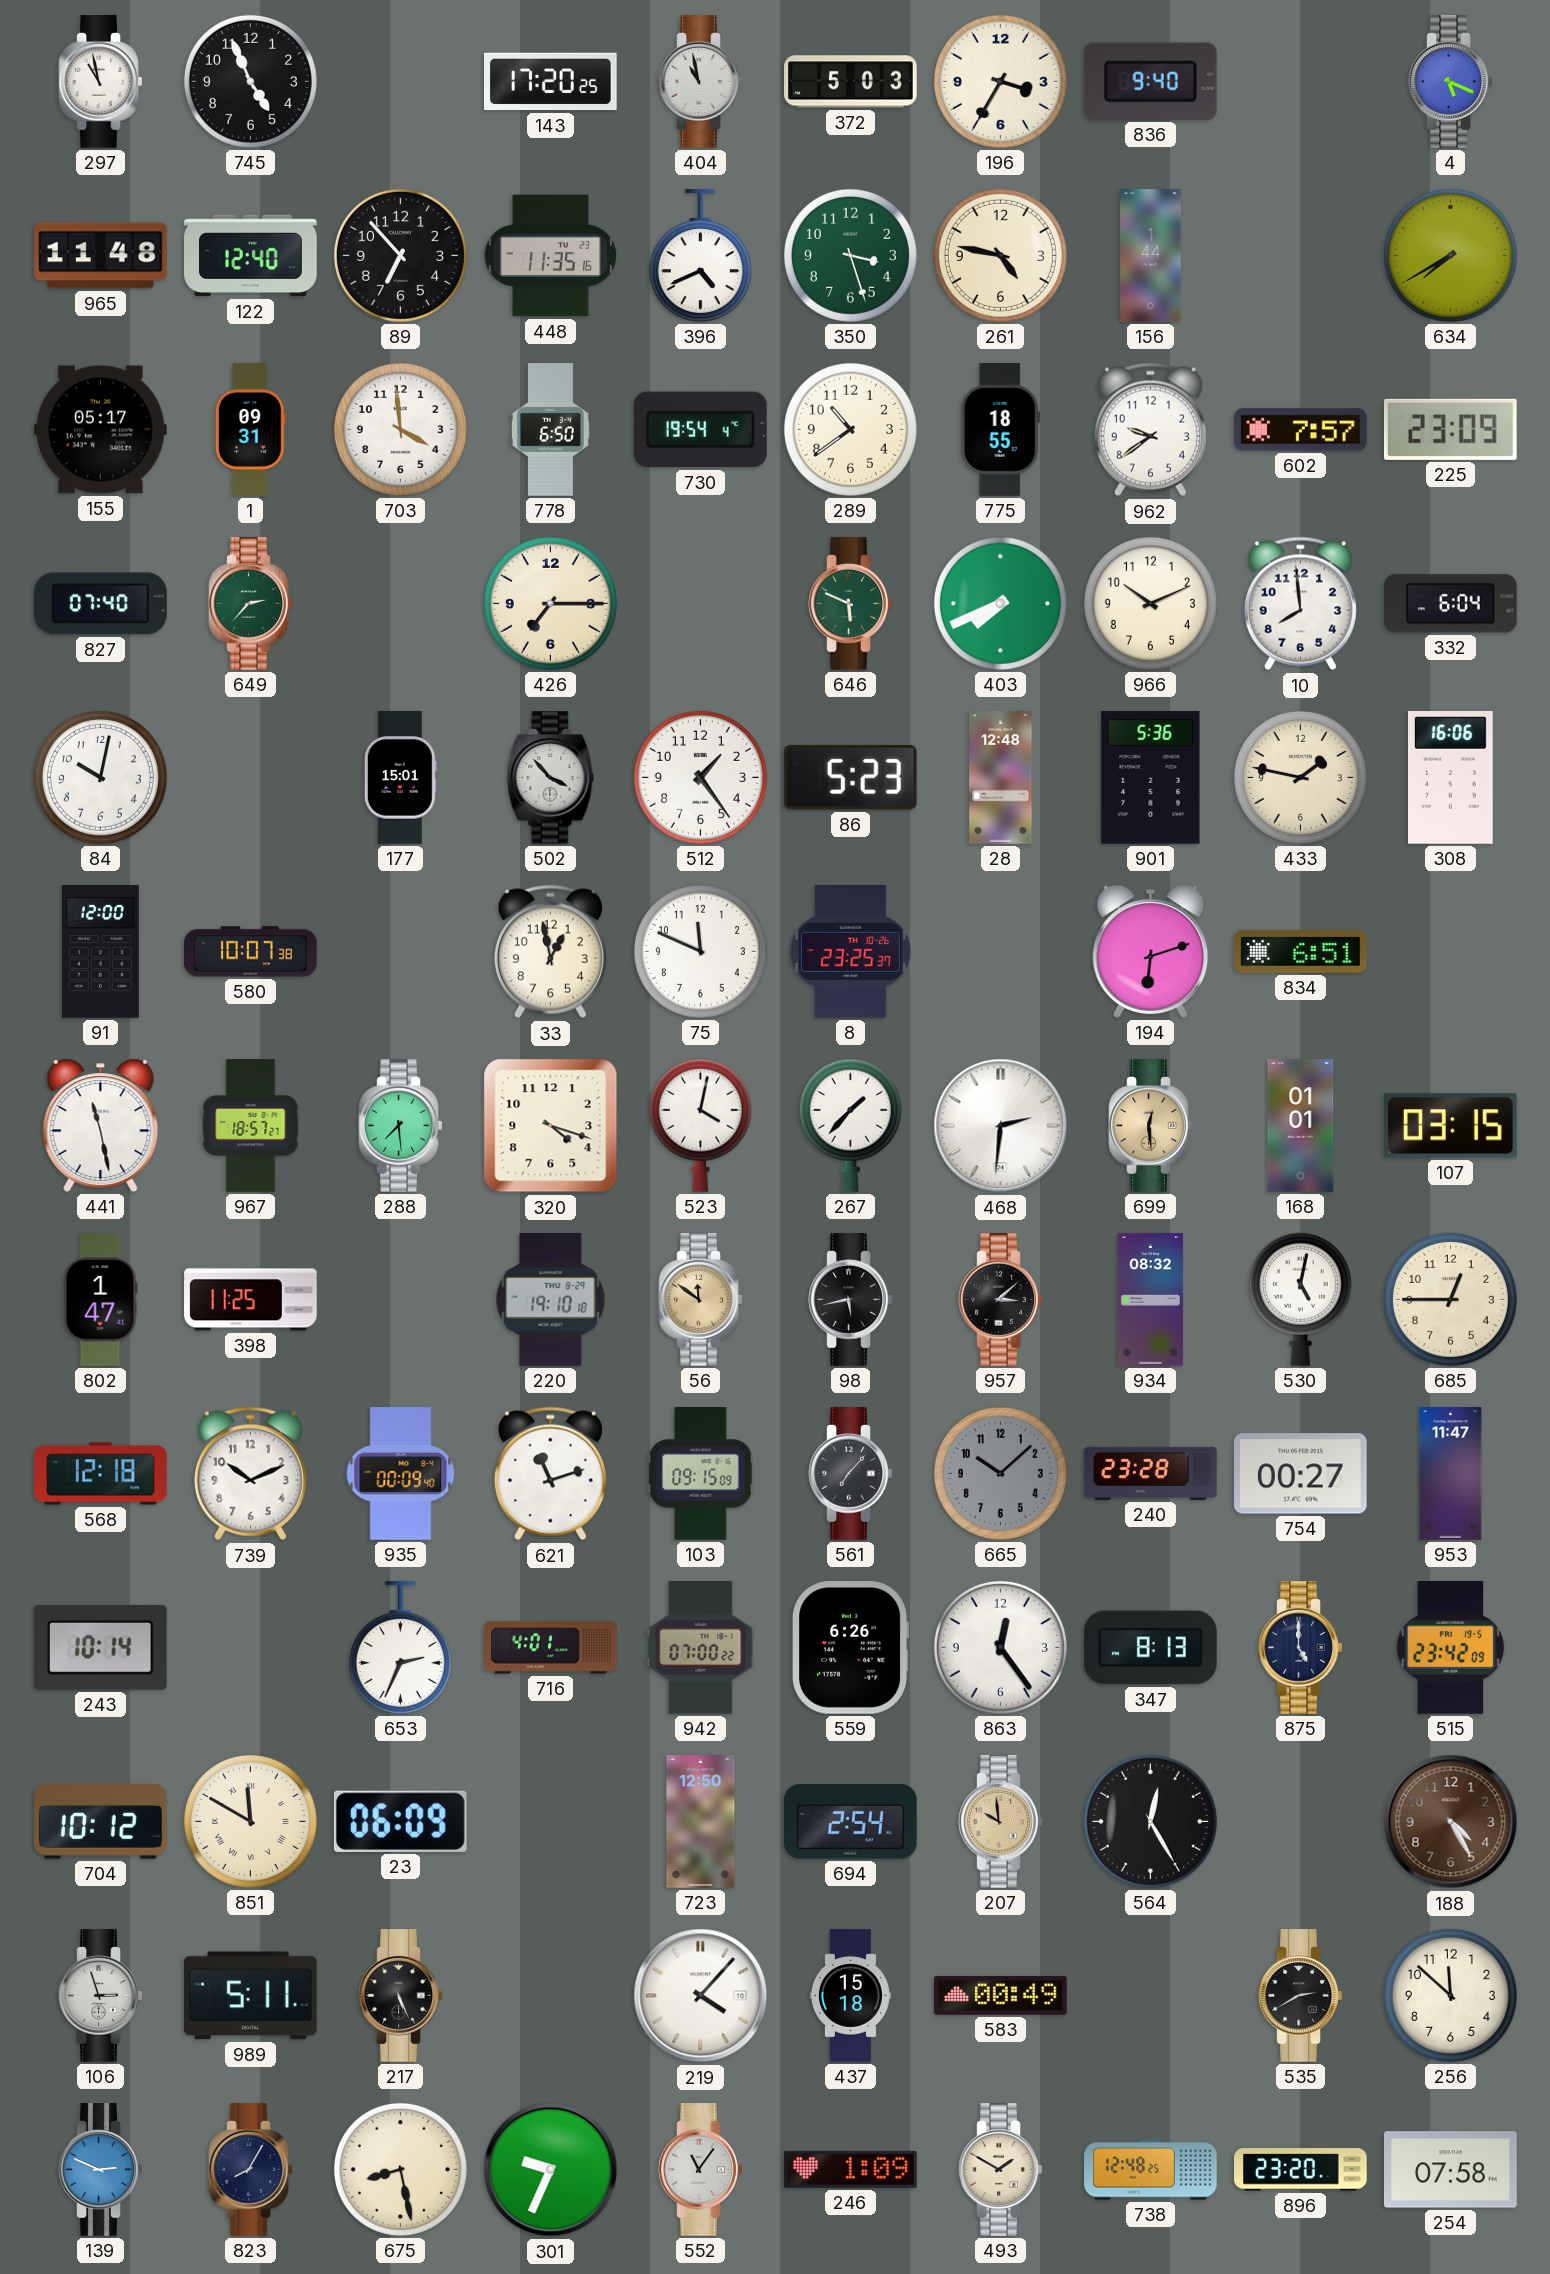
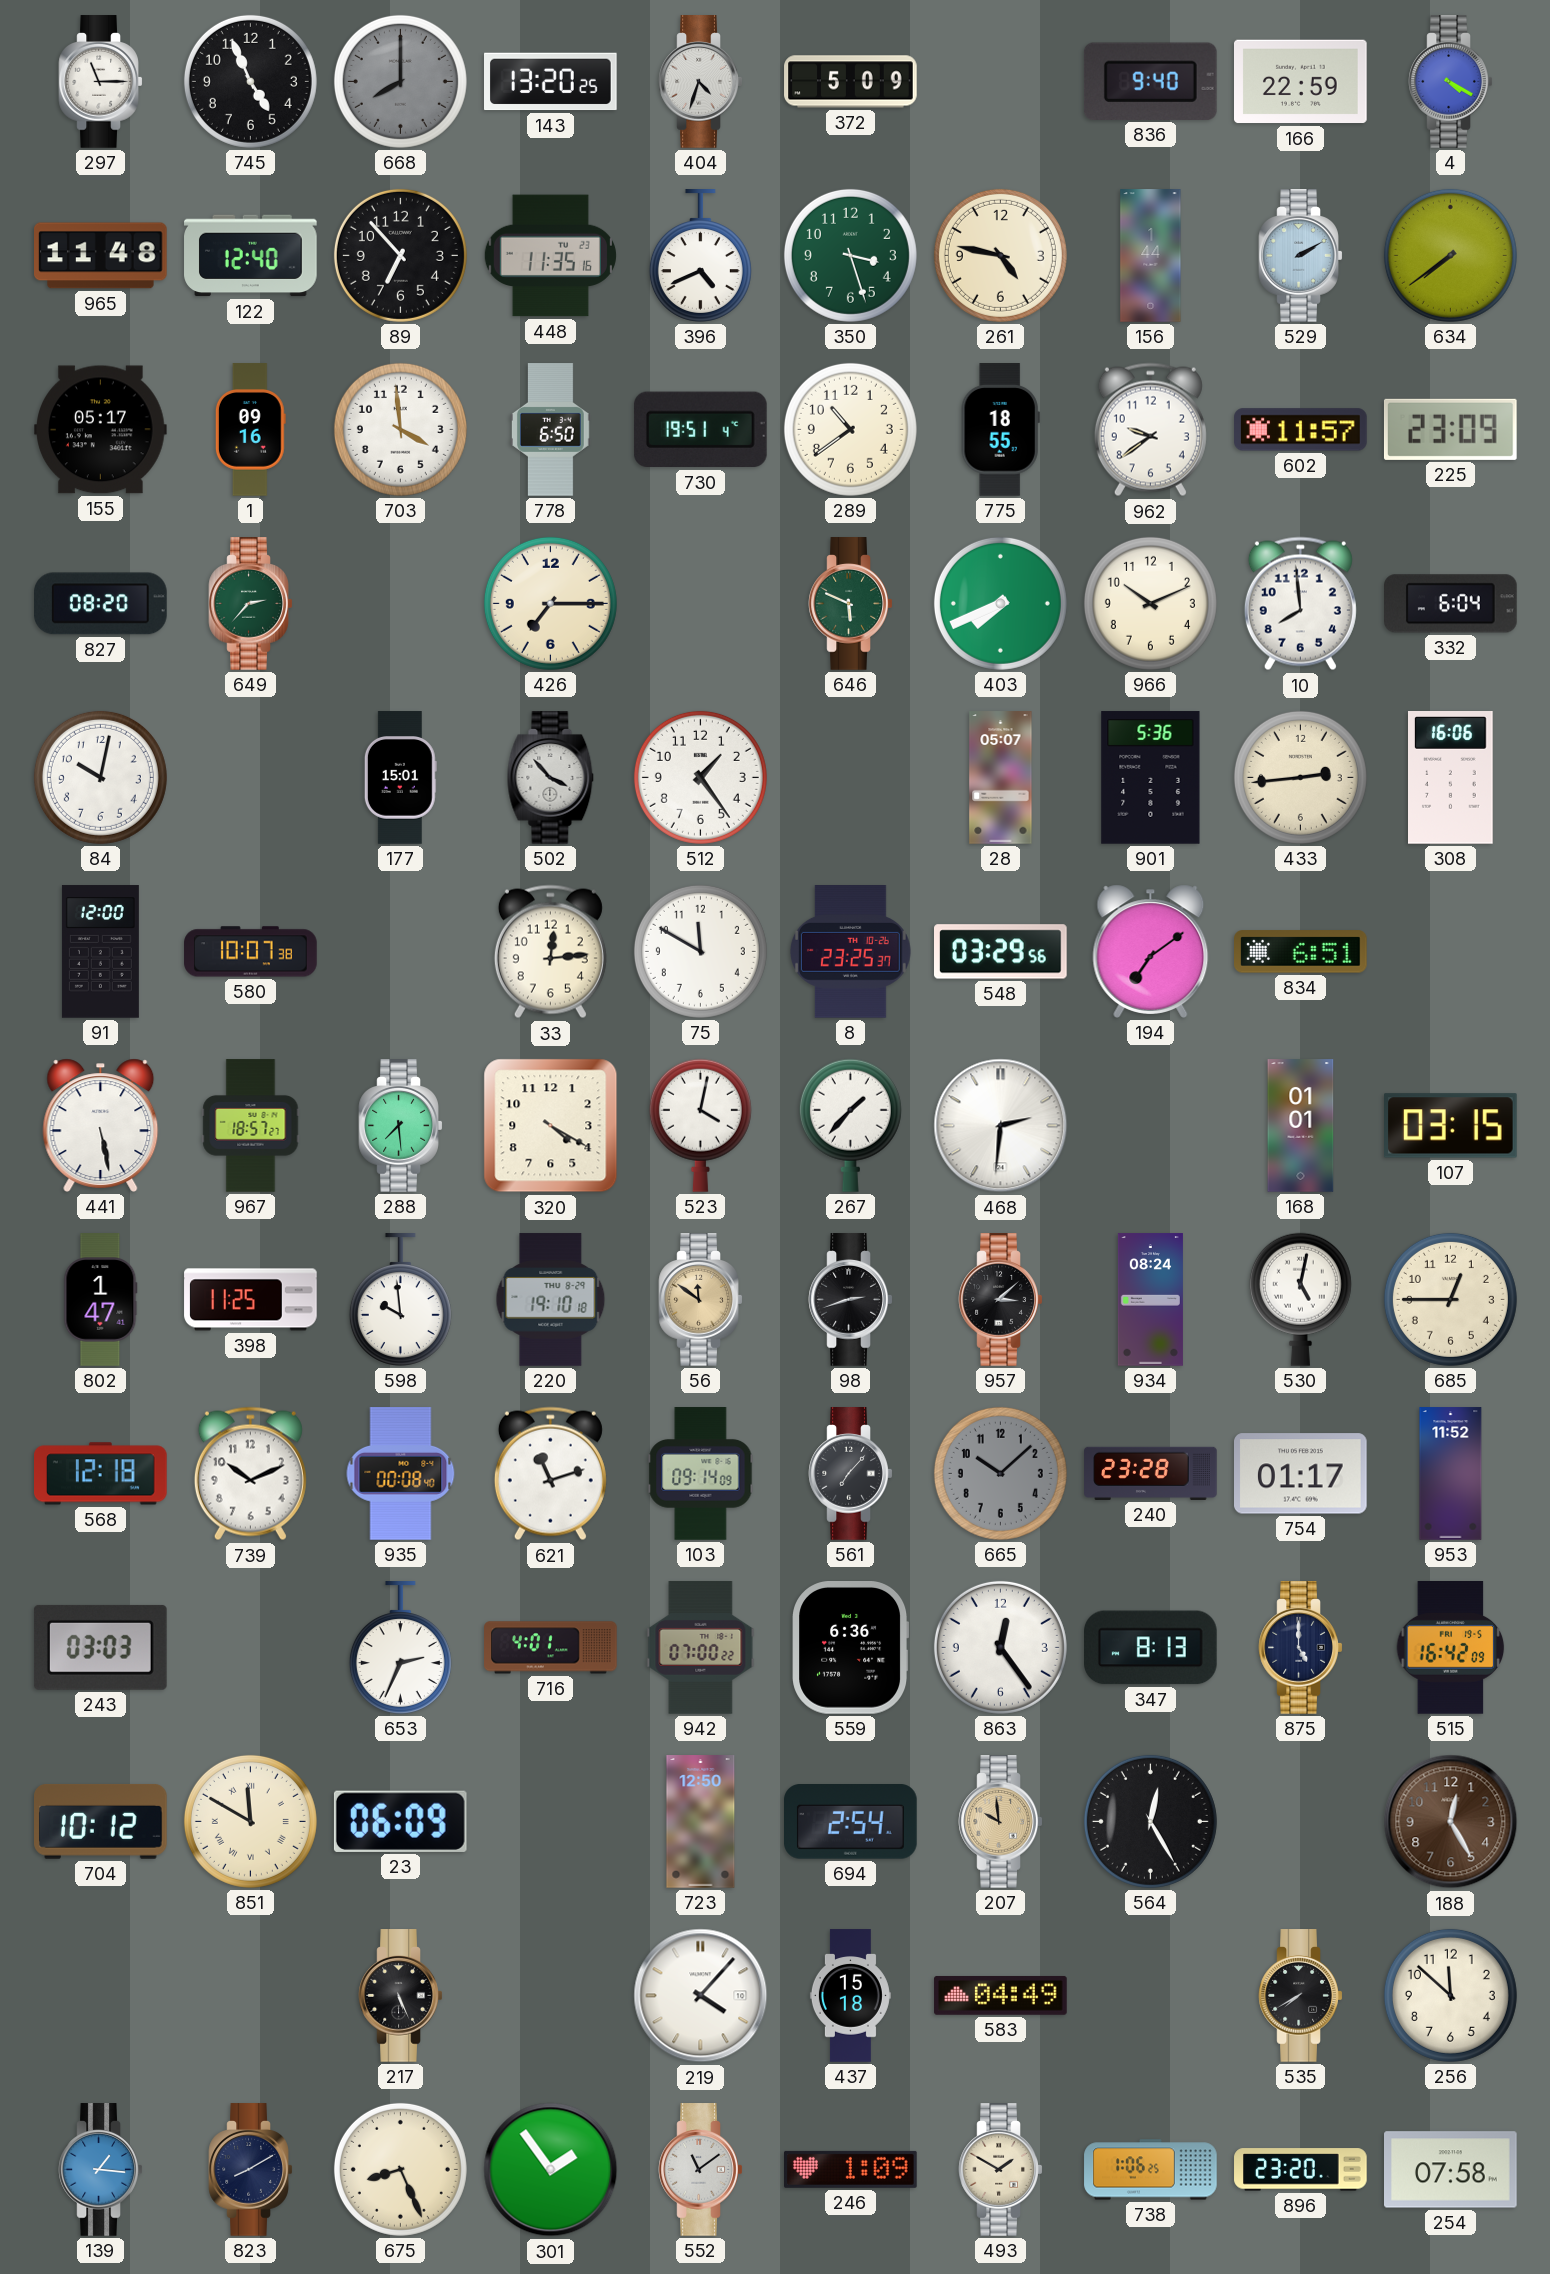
297: 10:58 -> 11:15 (101, 82)
668: none -> 8:00 (400, 81)
143: 17:20 -> 13:20 (551, 82)
404: 10:58 -> 4:33 (701, 82)
372: 5:03 -> 5:09 (851, 82)
196: 3:35 -> none (1000, 81)
166: none -> 22:59 (1301, 82)
4: 5:19 -> 4:20 (1451, 82)
529: none -> 2:10 (1301, 256)
634: 7:40 -> 7:39 (1450, 255)
1: 09:31 -> 09:16 (250, 430)
730: 19:54 -> 19:51 (700, 430)
602: 7:57 -> 11:57 (1301, 430)
827: 07:40 -> 08:20 (101, 604)
86: 5:23 -> none (850, 777)
28: 12:48 -> 05:07 (1001, 778)
433: 1:47 -> 2:44 (1300, 777)
33: 12:58 -> 12:14 (550, 952)
75: 11:49 -> 11:50 (700, 951)
548: none -> 03:29 (1001, 952)
194: 6:12 -> 7:09 (1151, 951)
441: 11:28 -> 5:28 (101, 1125)
320: 4:18 -> 4:20 (551, 1126)
699: 12:29 -> none (1151, 1126)
598: none -> 9:59 (400, 1300)
98: 5:43 -> 2:42 (851, 1300)
934: 08:32 -> 08:24 (1150, 1300)
935: 00:09 -> 00:08 (401, 1474)
103: 09:15 -> 09:14 (701, 1474)
754: 00:27 -> 01:17 (1301, 1474)
953: 11:47 -> 11:52 (1451, 1474)
243: 10:14 -> 03:03 (100, 1647)
559: 6:26 -> 6:36 (850, 1648)
515: 23:42 -> 16:42 (1451, 1648)
188: 4:25 -> 12:25 (1451, 1822)
106: 2:57 -> none (101, 1996)
989: 5:11 -> none (251, 1996)
583: 00:49 -> 04:49 (1001, 1996)
535: 2:40 -> 7:40 (1301, 1996)
139: 2:49 -> 1:16 (101, 2170)
823: 8:05 -> 8:10 (251, 2170)
675: 8:28 -> 8:26 (400, 2169)
301: 9:34 -> 1:54 (551, 2170)
552: 11:06 -> 11:09 (701, 2170)
738: 12:48 -> 1:06 (1151, 2170)
